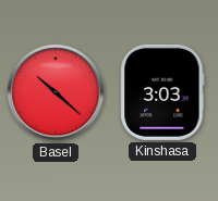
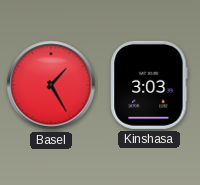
Basel: 10:22 -> 1:25 (51, 85)
